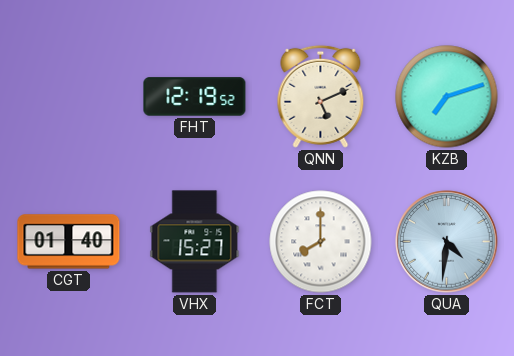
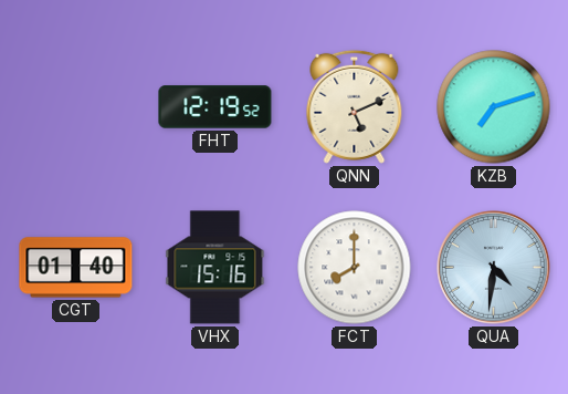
VHX: 15:27 -> 15:16 (215, 268)
